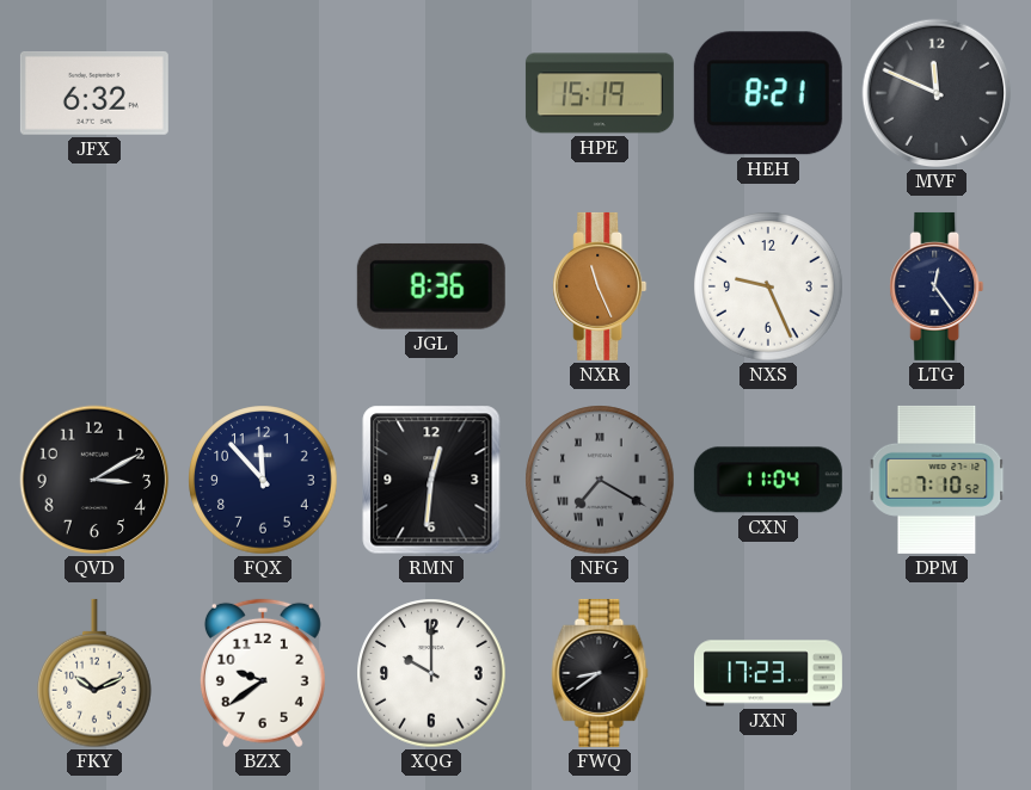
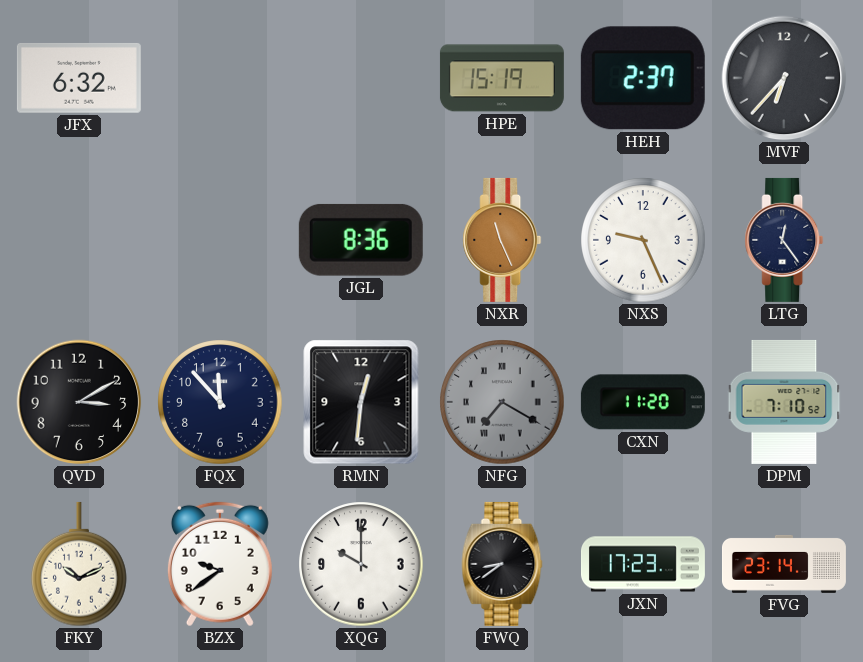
HEH: 8:21 -> 2:37 (643, 78)
MVF: 11:49 -> 6:37 (784, 78)
CXN: 11:04 -> 11:20 (643, 402)
FVG: none -> 23:14 (784, 564)
